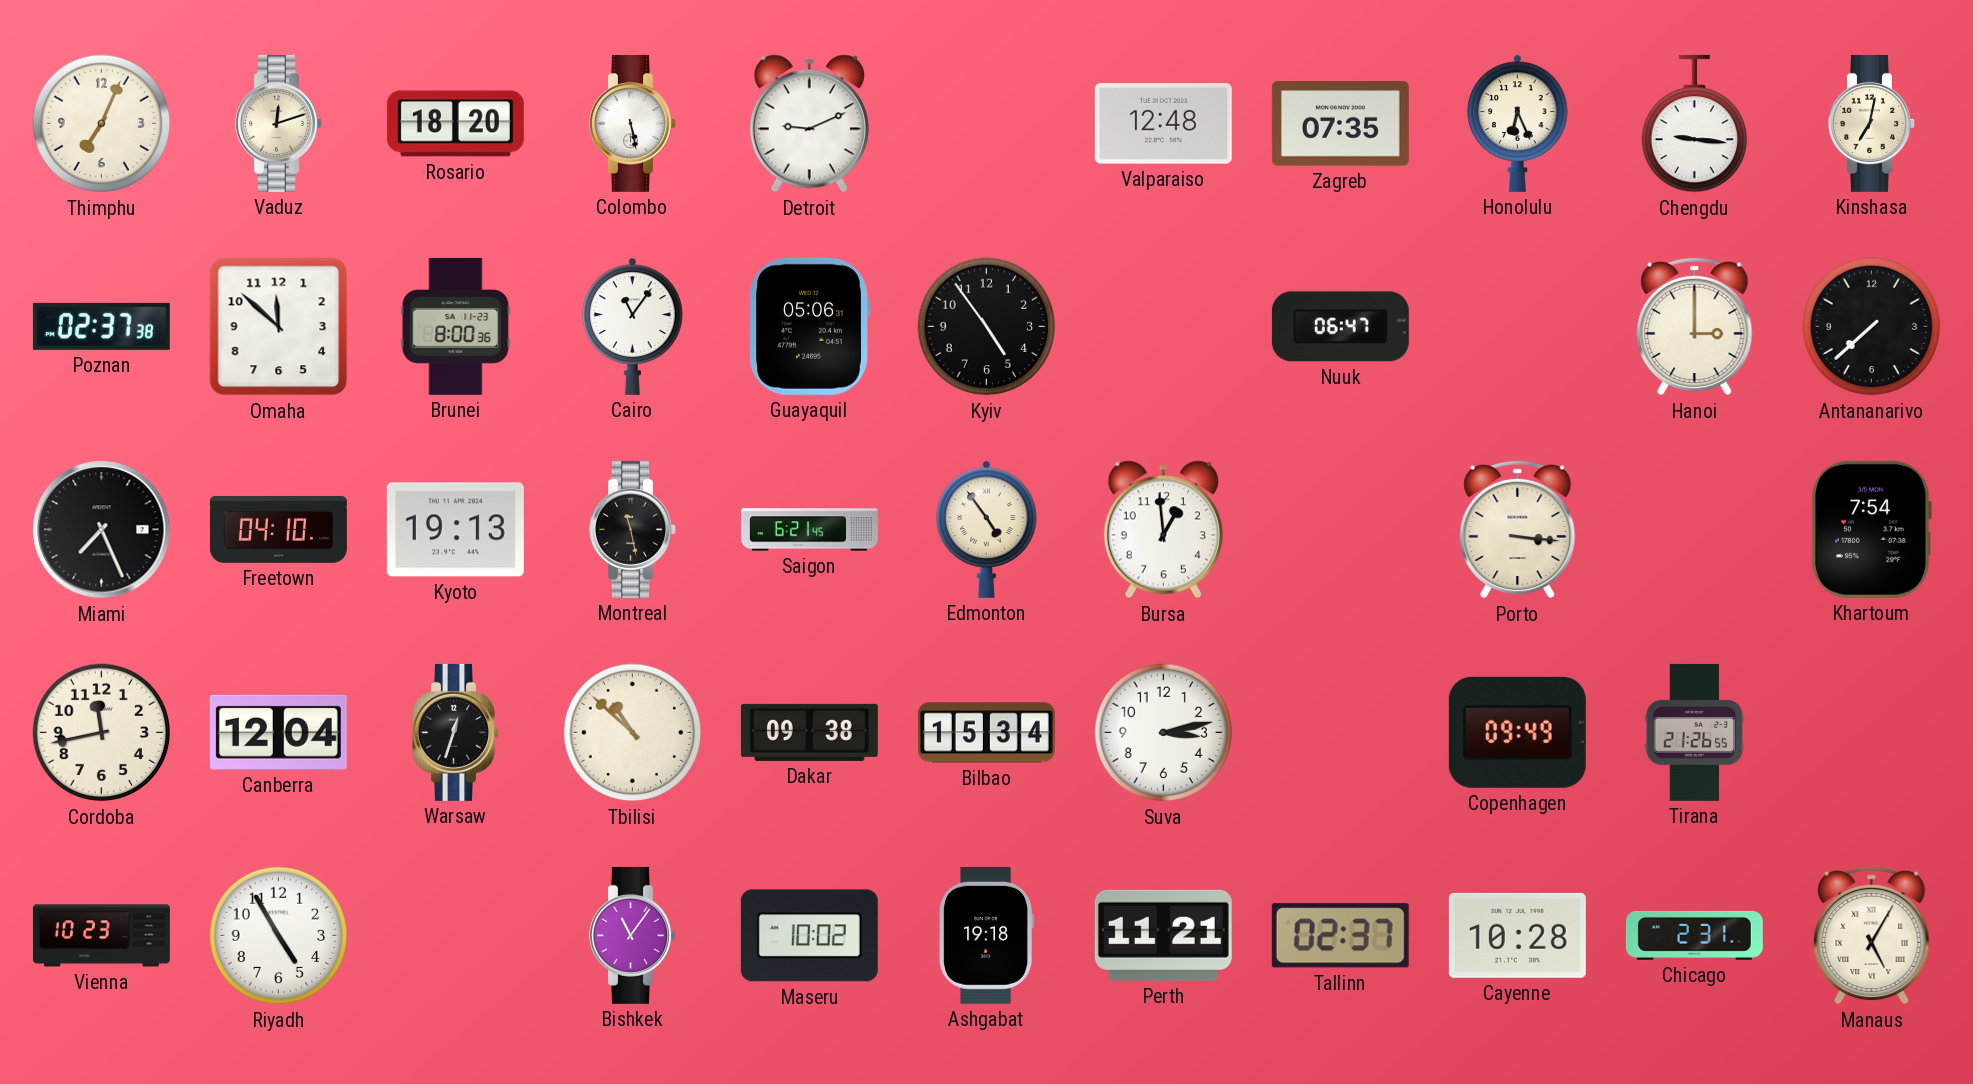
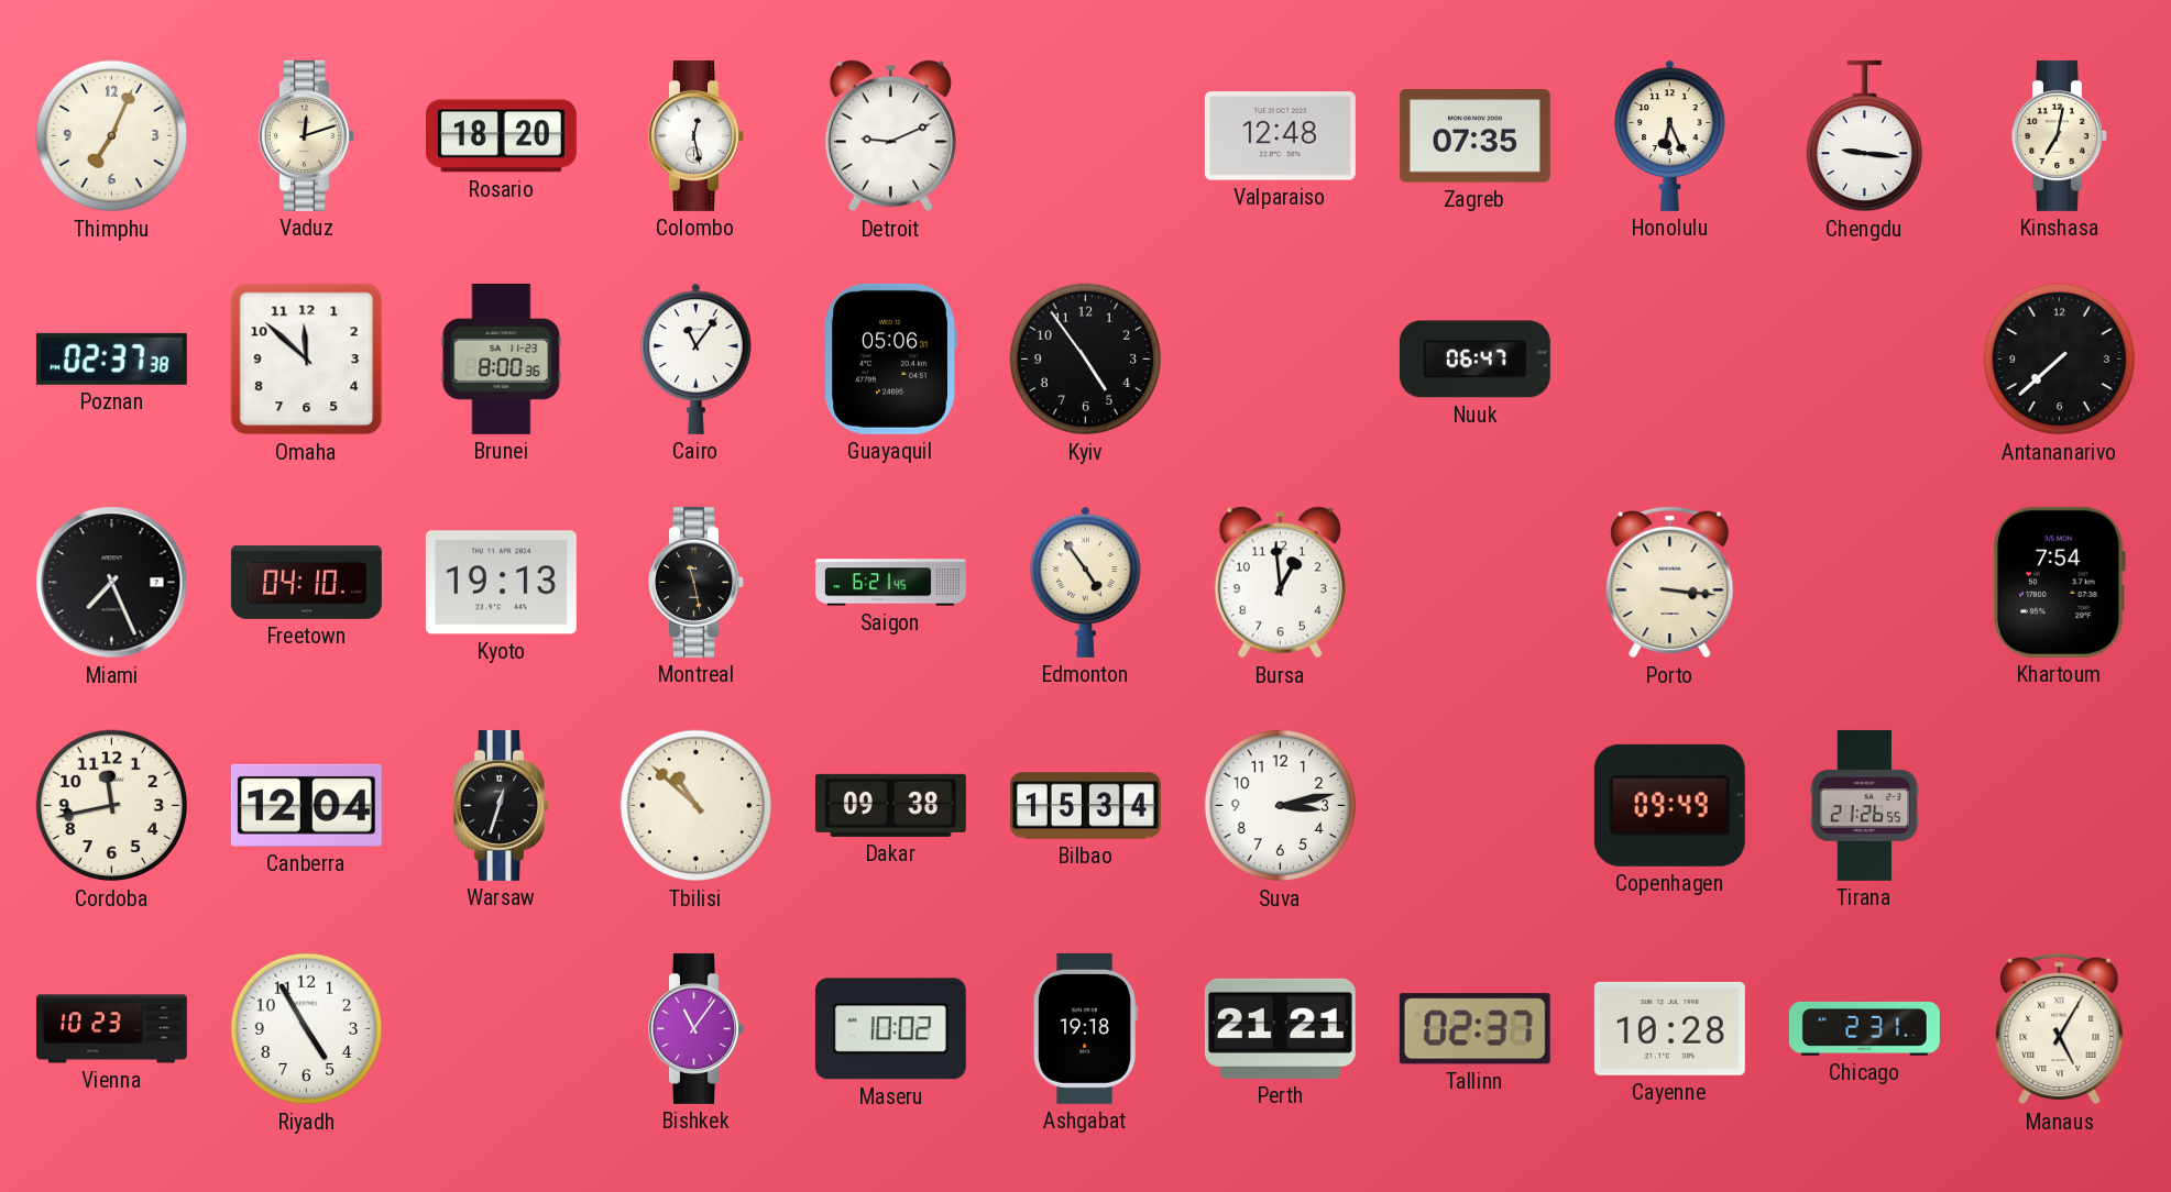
Colombo: 5:28 -> 12:28 (697, 135)
Hanoi: 3:00 -> none (1695, 327)
Perth: 11:21 -> 21:21 (1280, 1028)
